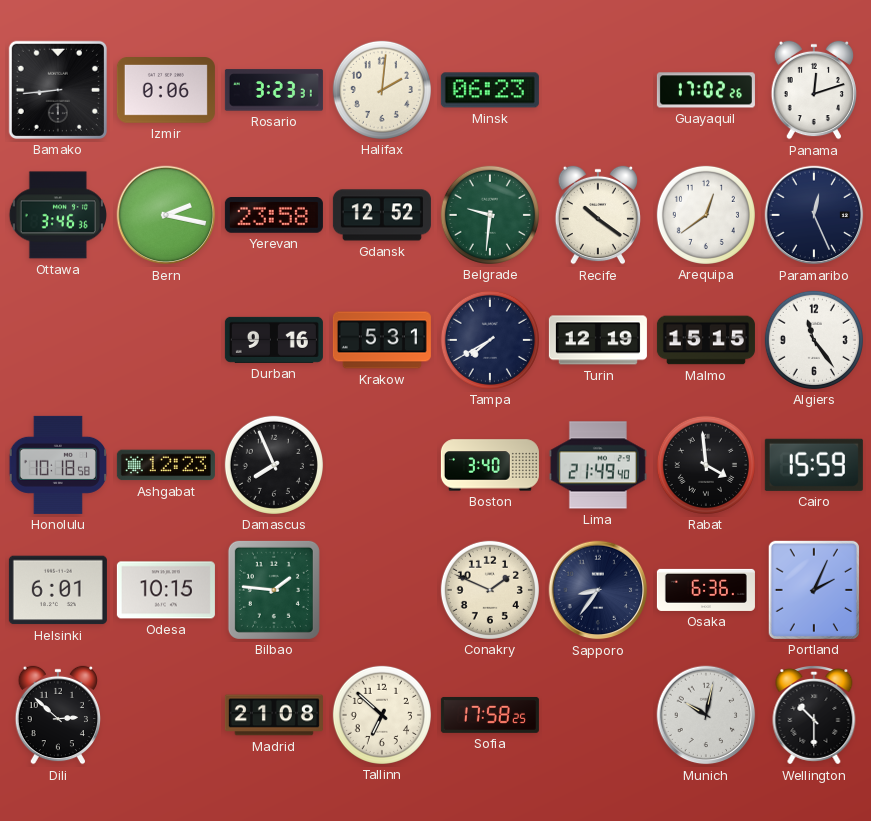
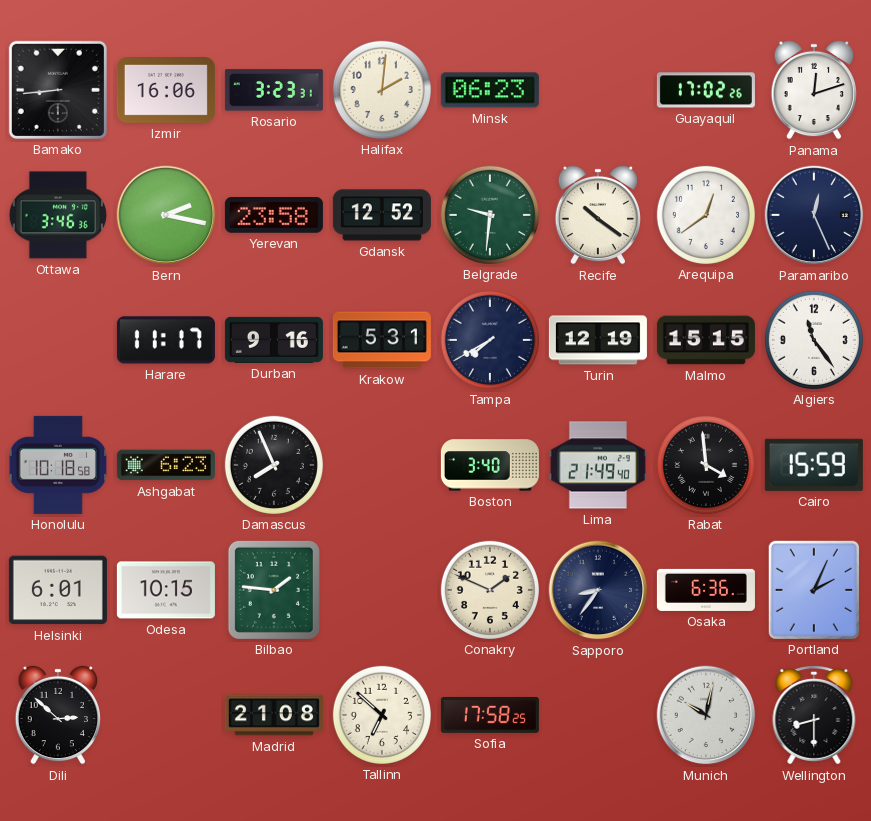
Izmir: 0:06 -> 16:06 (166, 91)
Harare: none -> 11:17 (166, 340)
Ashgabat: 12:23 -> 6:23 (166, 465)
Wellington: 10:30 -> 8:30 (814, 716)
